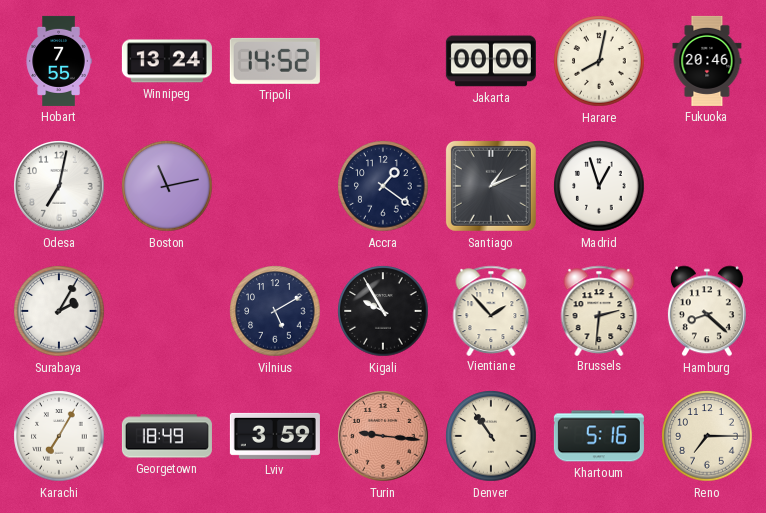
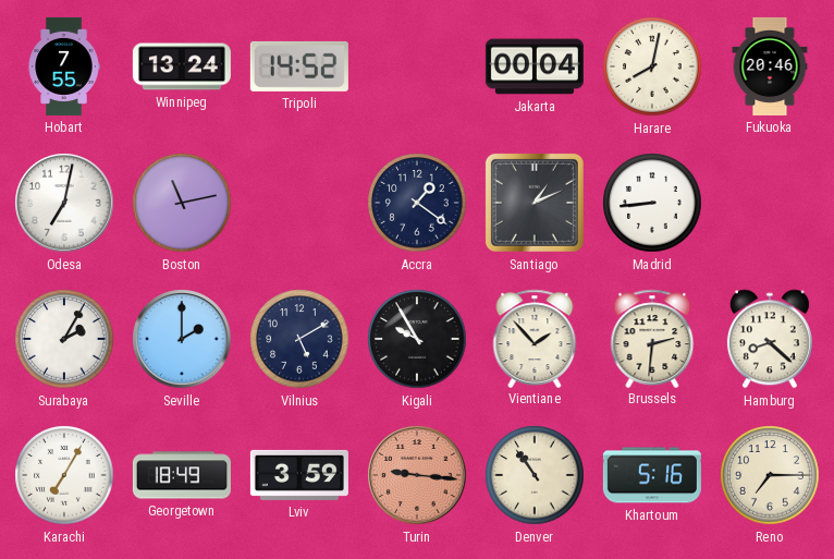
Jakarta: 00:00 -> 00:04 (535, 66)
Madrid: 12:57 -> 8:44 (652, 203)
Seville: none -> 2:00 (182, 339)
